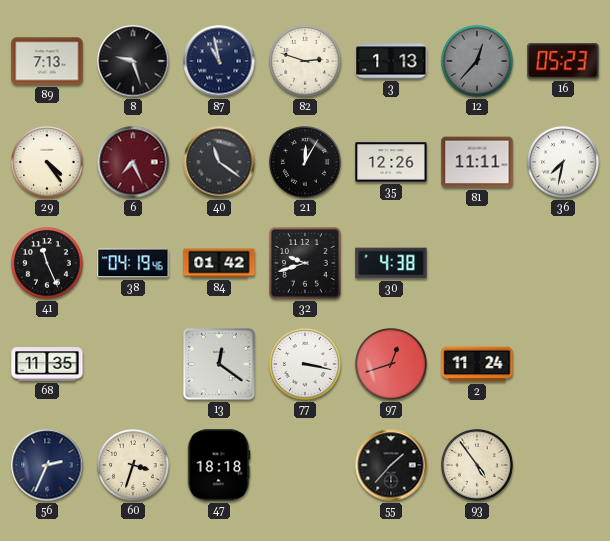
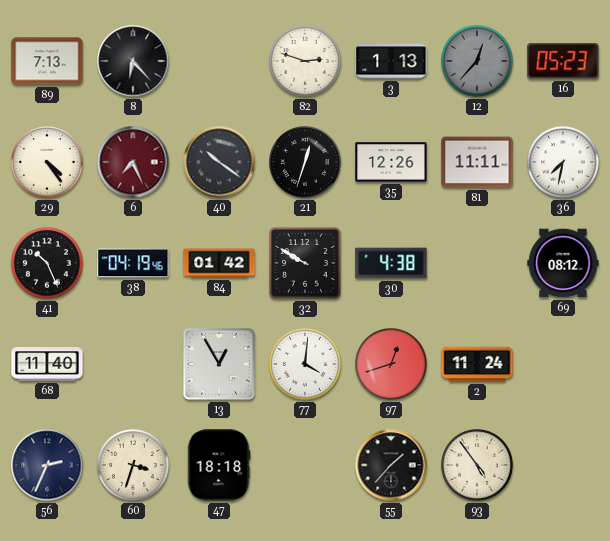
8: 9:27 -> 6:23 (133, 61)
87: 10:58 -> none (219, 61)
40: 11:21 -> 10:21 (219, 162)
21: 12:05 -> 12:33 (306, 163)
41: 11:26 -> 10:26 (48, 264)
32: 9:42 -> 9:50 (306, 264)
69: none -> 08:12 (563, 263)
68: 11:35 -> 11:40 (47, 364)
13: 12:21 -> 12:55 (220, 365)
77: 3:17 -> 4:01 (306, 365)
